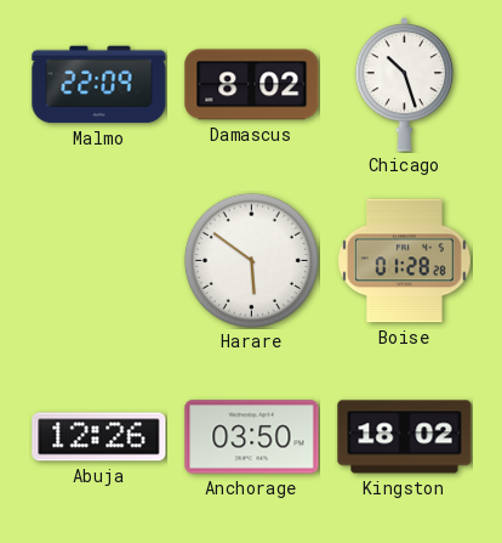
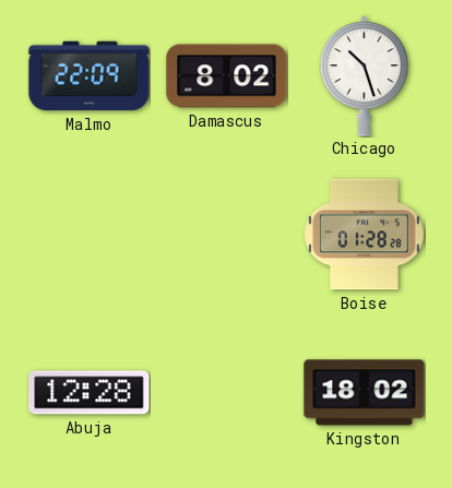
Harare: 5:51 -> none (251, 260)
Abuja: 12:26 -> 12:28 (90, 393)
Anchorage: 03:50 -> none (252, 437)
